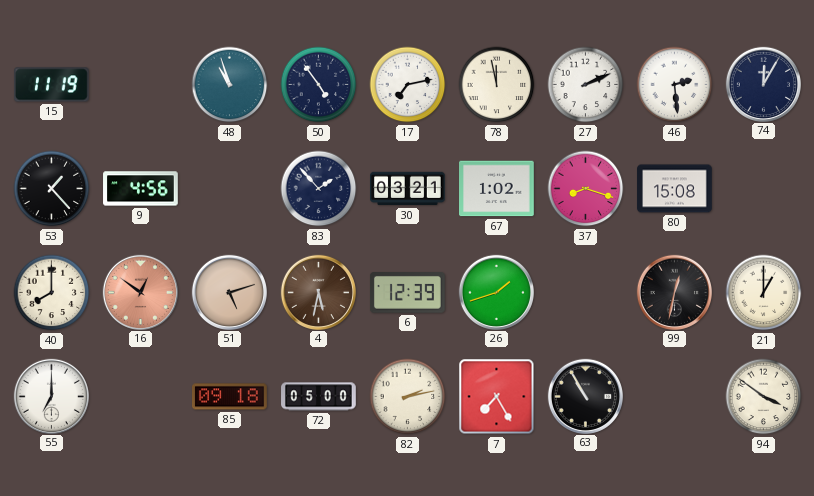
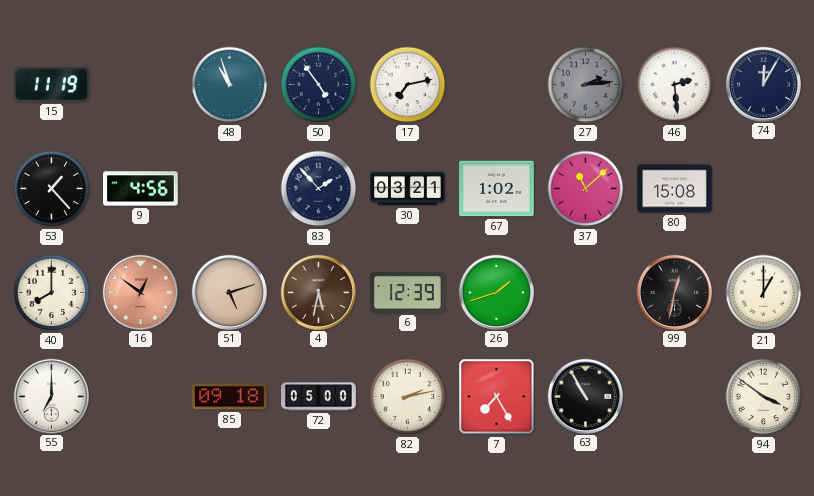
78: 11:58 -> none (497, 85)
27: 2:11 -> 2:14 (586, 85)
27 dial: white -> grey (586, 85)
37: 8:18 -> 11:08 (586, 189)
